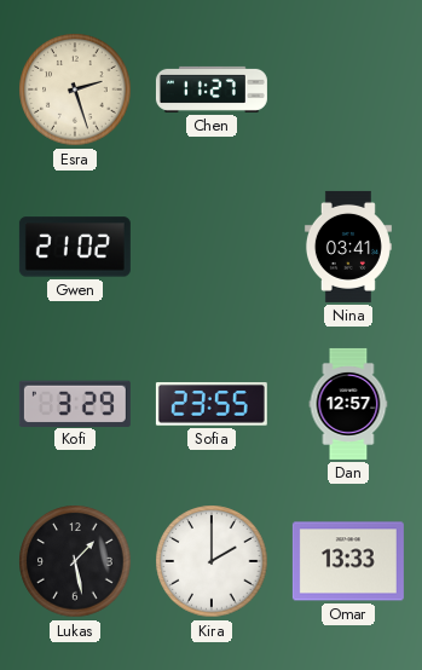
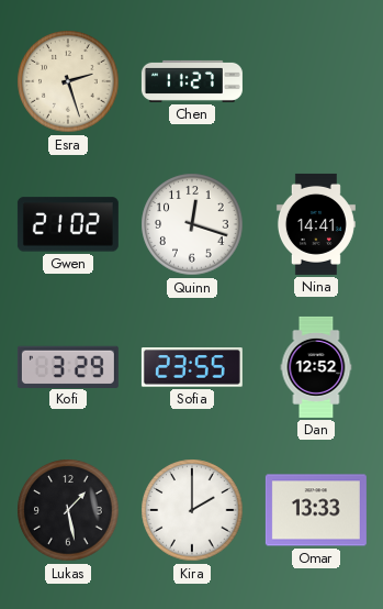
Quinn: none -> 12:18 (192, 224)
Nina: 03:41 -> 14:41 (316, 224)
Dan: 12:57 -> 12:52 (316, 367)
